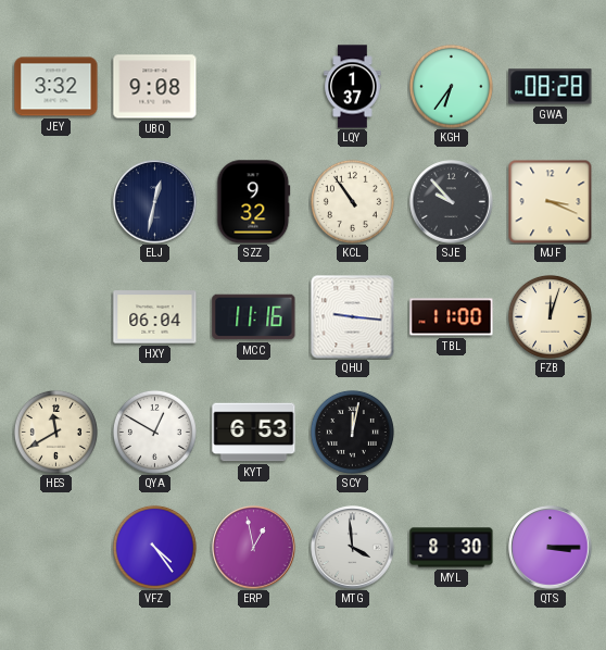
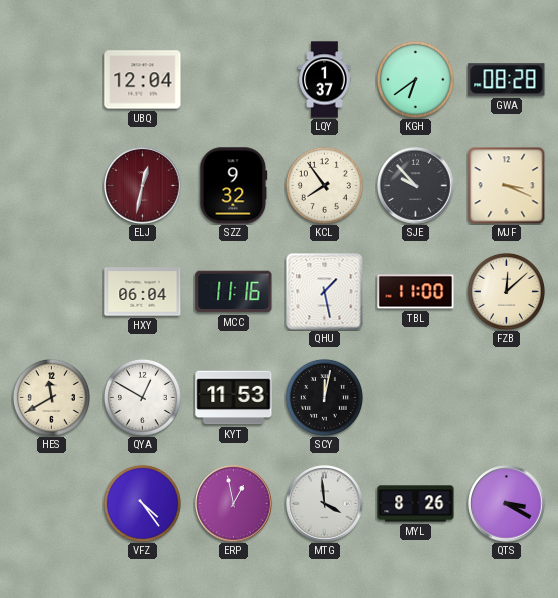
JEY: 3:32 -> none (56, 87)
UBQ: 9:08 -> 12:04 (143, 80)
KGH: 6:36 -> 6:39 (415, 79)
ELJ dial: navy -> burgundy (143, 186)
KCL: 10:54 -> 7:54 (324, 185)
QHU: 9:16 -> 1:28 (325, 292)
FZB: 12:03 -> 12:08 (506, 291)
KYT: 6:53 -> 11:53 (234, 398)
MYL: 8:30 -> 8:26 (416, 504)
QTS: 3:15 -> 3:20 (507, 504)
